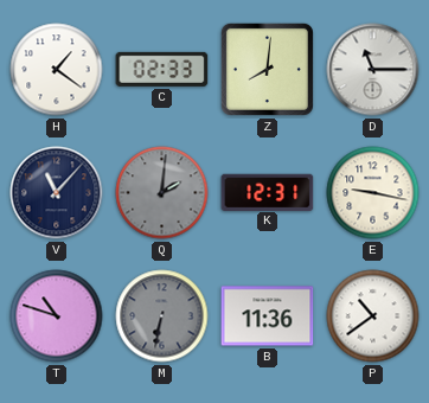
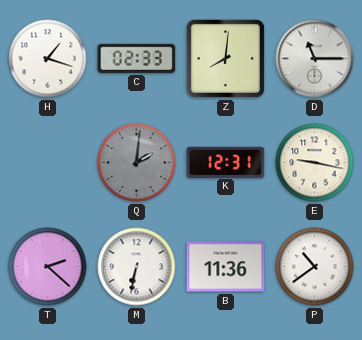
H: 1:21 -> 1:18 (48, 59)
V: 11:07 -> none (57, 193)
T: 10:48 -> 2:22 (48, 267)
M dial: grey -> white (137, 267)
